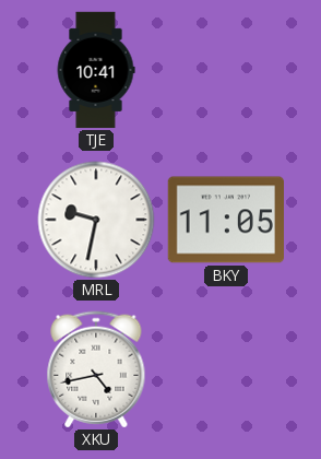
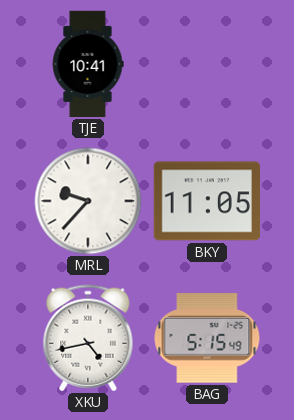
MRL: 9:32 -> 9:37 (88, 201)
BAG: none -> 5:15 (207, 338)
